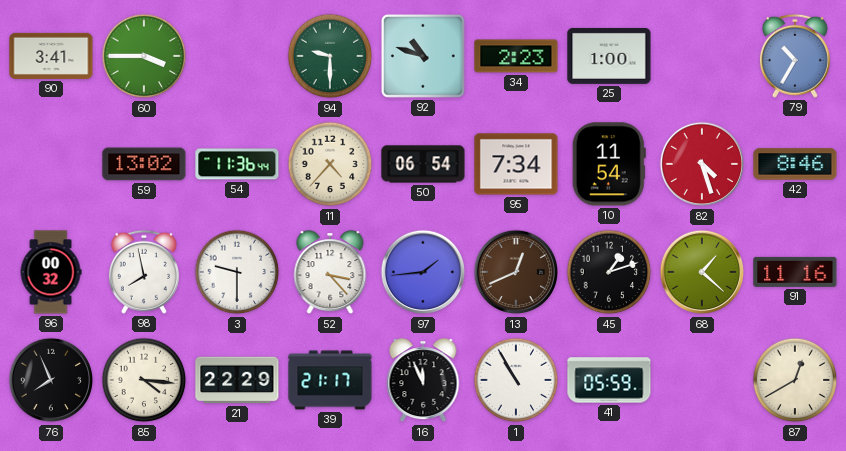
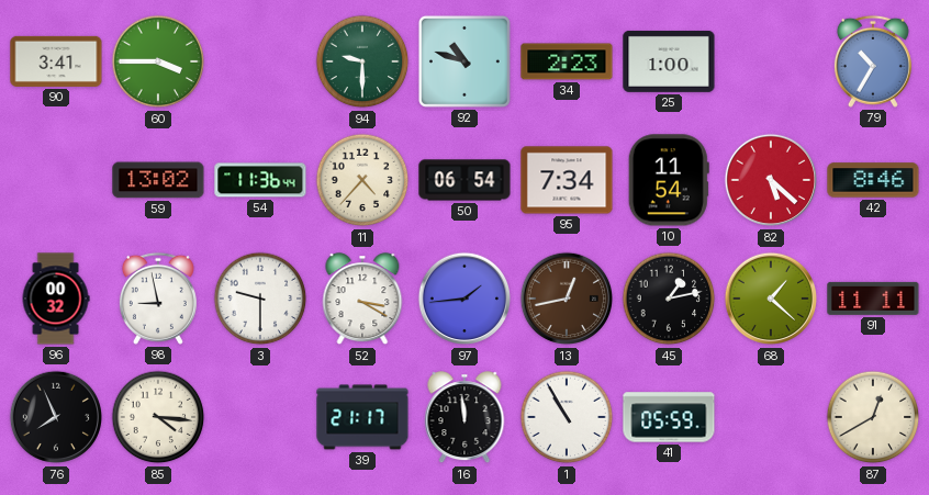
82: 4:27 -> 5:22 (771, 180)
98: 7:58 -> 8:58 (158, 299)
52: 3:23 -> 3:20 (362, 300)
13: 12:41 -> 12:43 (567, 299)
45: 1:12 -> 1:13 (669, 299)
91: 11:16 -> 11:11 (873, 299)
21: 22:29 -> none (237, 380)
16: 11:56 -> 11:59 (465, 418)
